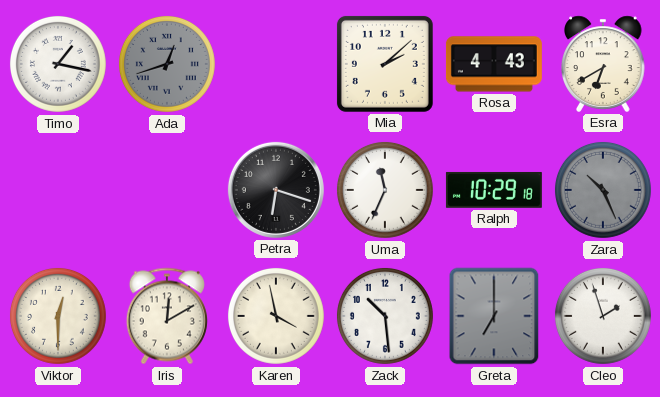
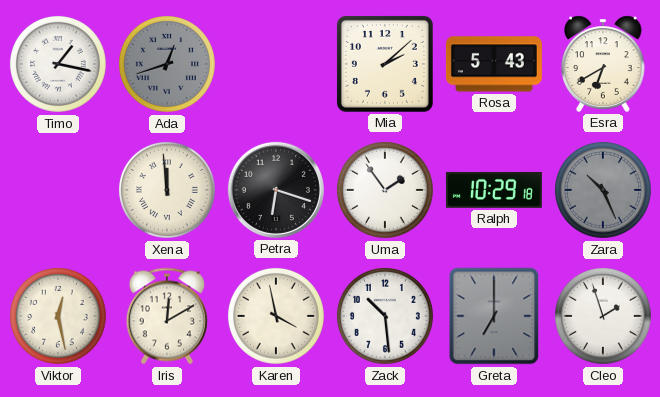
Rosa: 4:43 -> 5:43 (494, 64)
Xena: none -> 11:59 (167, 190)
Uma: 11:34 -> 1:54 (385, 190)
Viktor: 12:30 -> 12:28 (58, 316)
